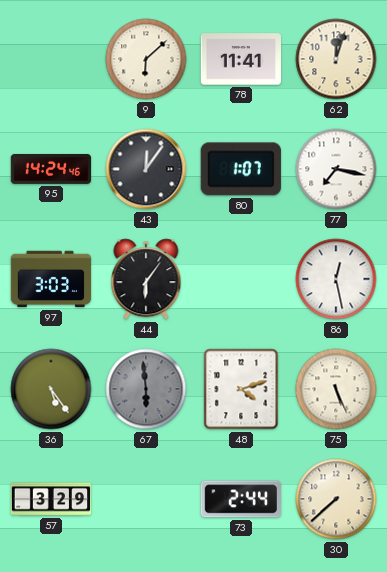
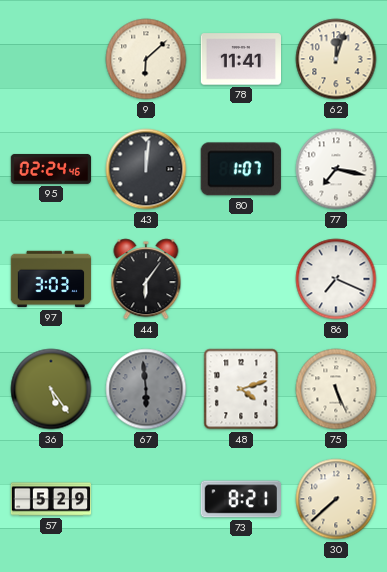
95: 14:24 -> 02:24 (51, 169)
43: 12:06 -> 12:01 (146, 169)
86: 12:28 -> 7:19 (336, 279)
57: 3:29 -> 5:29 (51, 499)
73: 2:44 -> 8:21 (240, 499)
